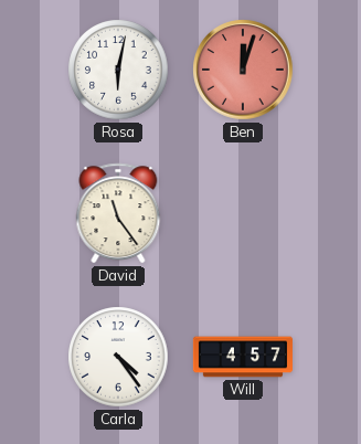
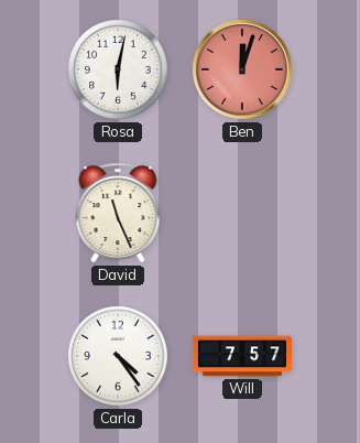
David: 11:24 -> 11:26 (118, 213)
Will: 4:57 -> 7:57 (242, 356)
